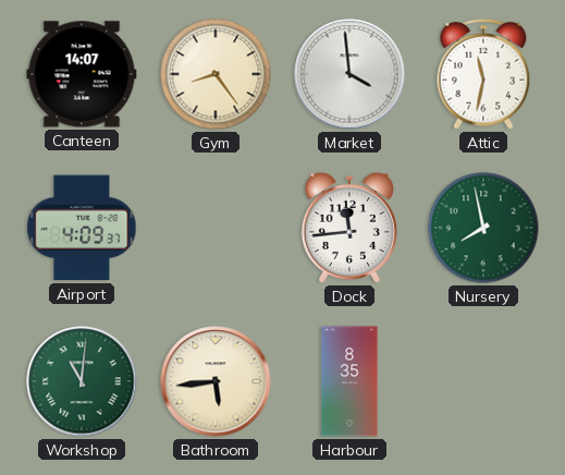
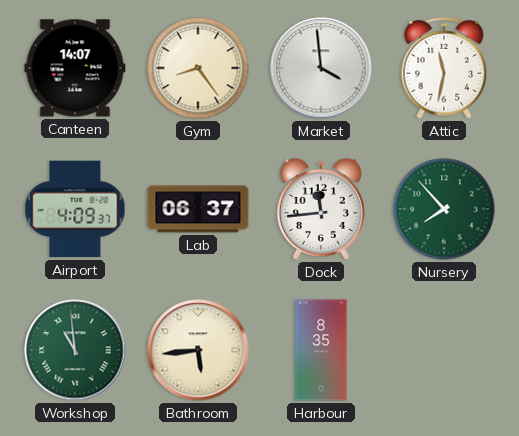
Lab: none -> 06:37 (198, 209)
Nursery: 7:58 -> 7:53 (444, 209)
Workshop: 11:01 -> 10:59 (75, 350)
